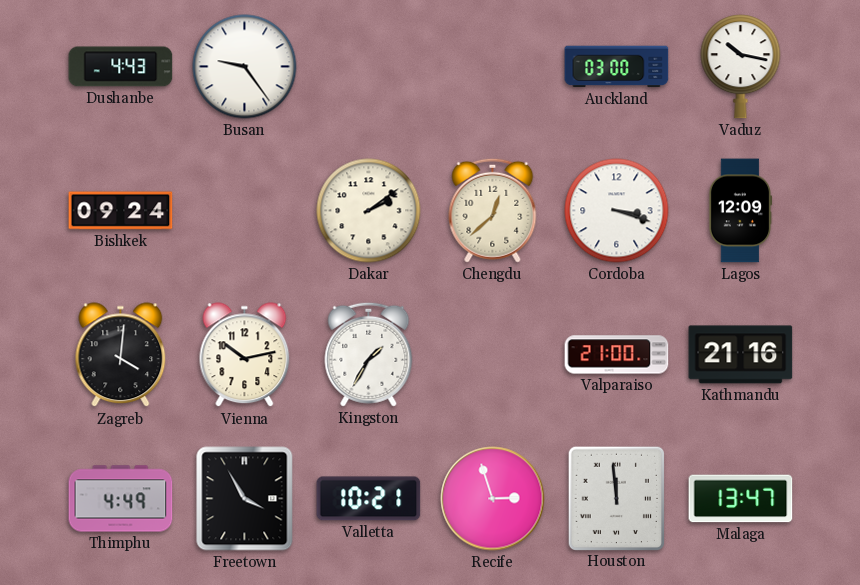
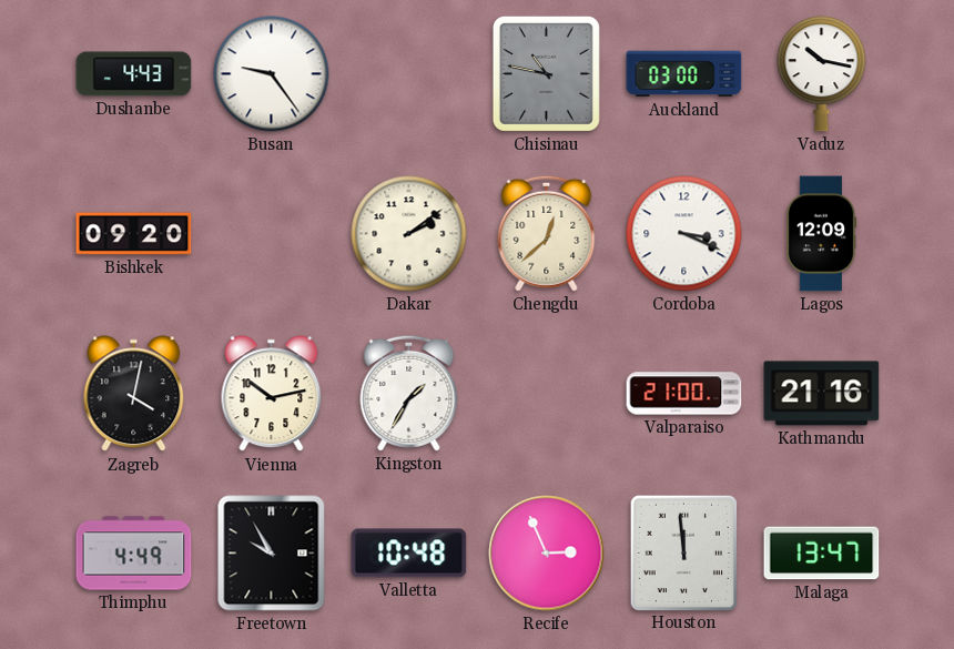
Chisinau: none -> 10:47 (546, 73)
Bishkek: 09:24 -> 09:20 (134, 234)
Cordoba: 3:18 -> 3:19 (684, 234)
Zagreb: 4:01 -> 4:02 (134, 394)
Freetown: 3:55 -> 9:55 (272, 554)
Valletta: 10:21 -> 10:48 (409, 554)
Recife: 2:57 -> 2:56 (547, 554)
